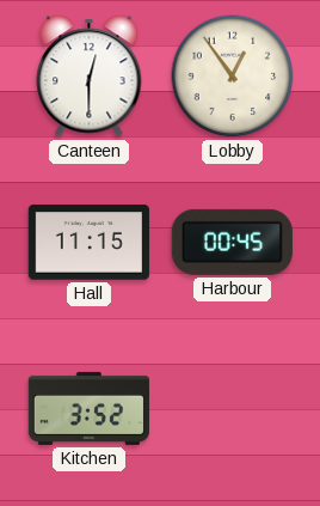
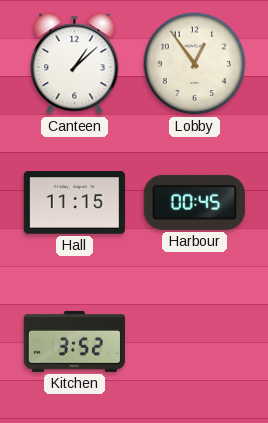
Canteen: 12:30 -> 1:08 (75, 64)
